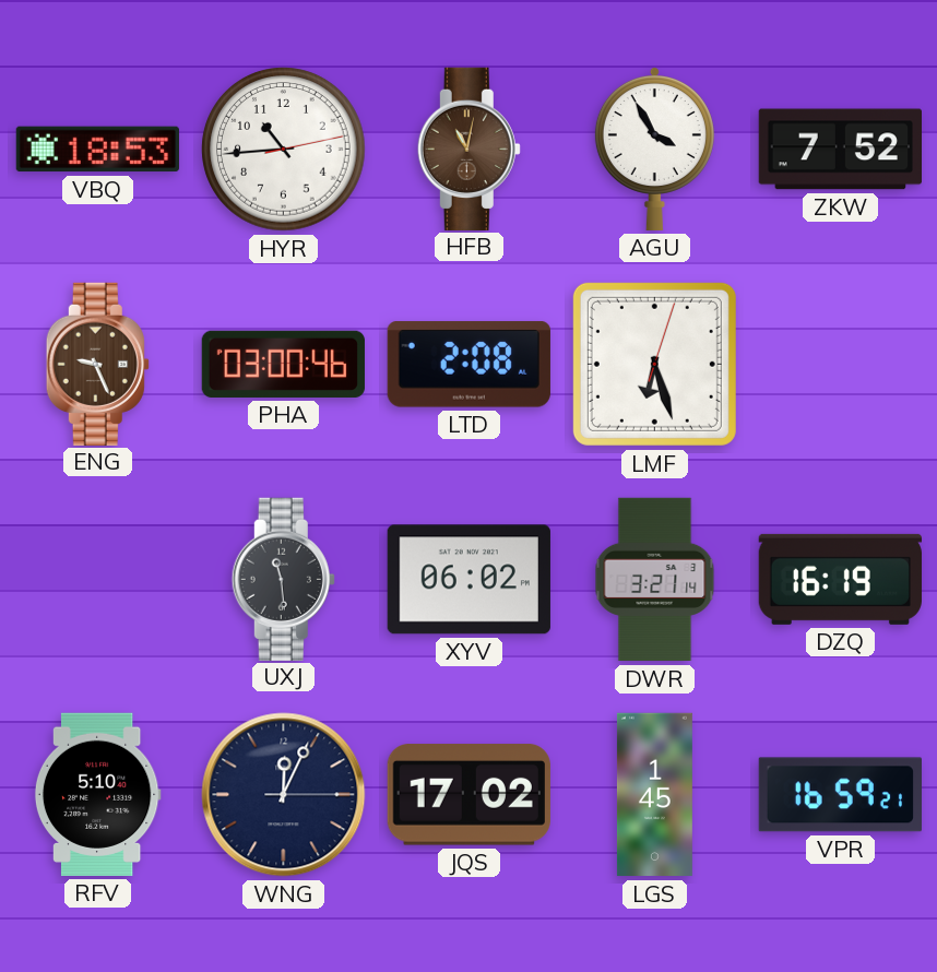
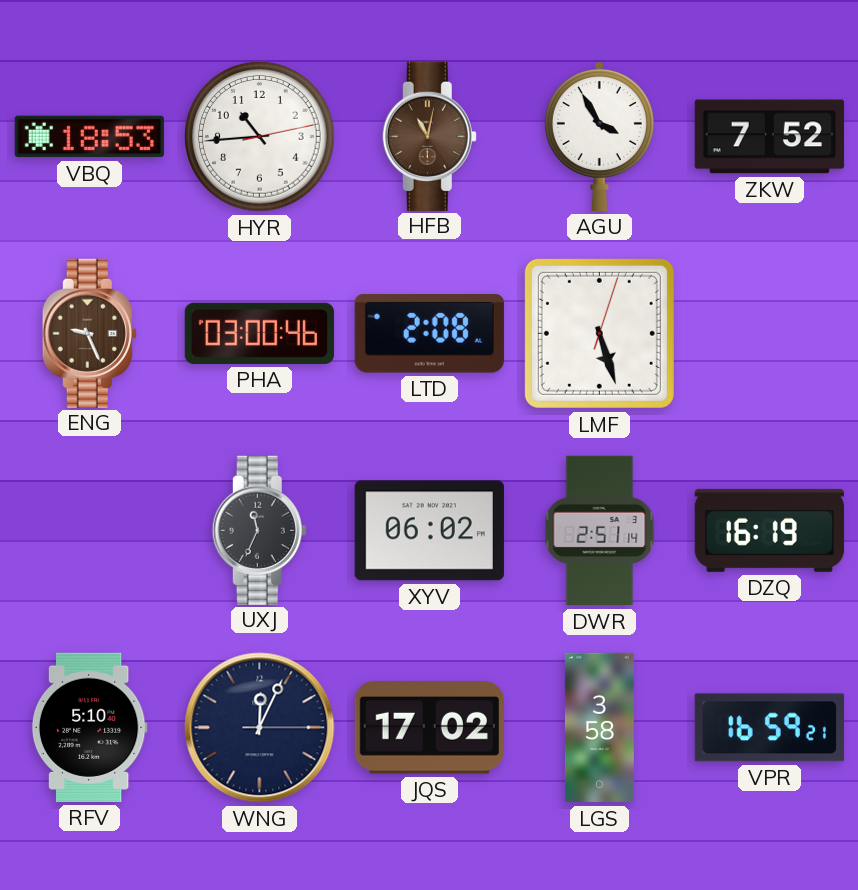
LMF: 6:27 -> 5:27 (599, 333)
UXJ: 11:29 -> 11:34 (259, 530)
DWR: 3:21 -> 2:51 (600, 531)
LGS: 1:45 -> 3:58 (599, 728)
